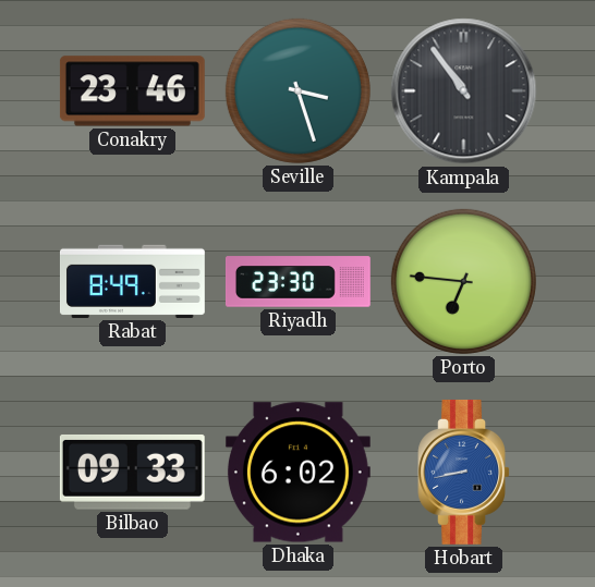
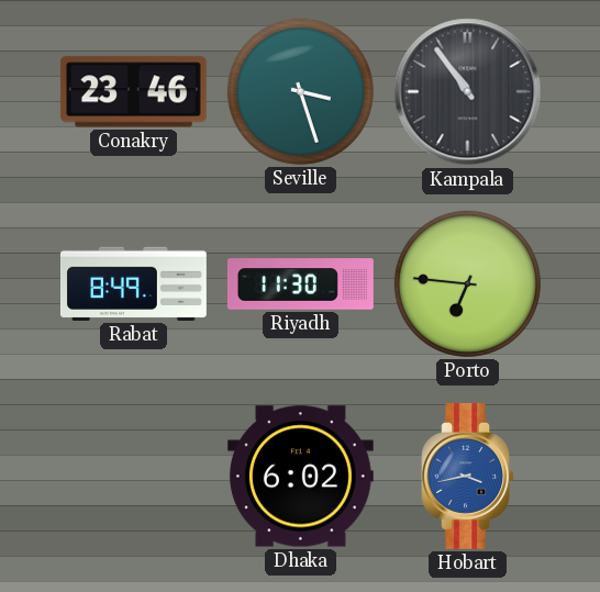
Riyadh: 23:30 -> 11:30 (300, 284)
Bilbao: 09:33 -> none (132, 472)
Hobart: 8:43 -> 3:43 (467, 476)
